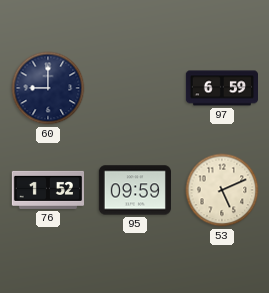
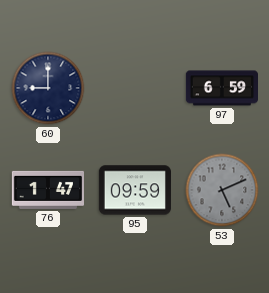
76: 1:52 -> 1:47 (47, 190)
53 dial: cream -> grey (222, 190)
